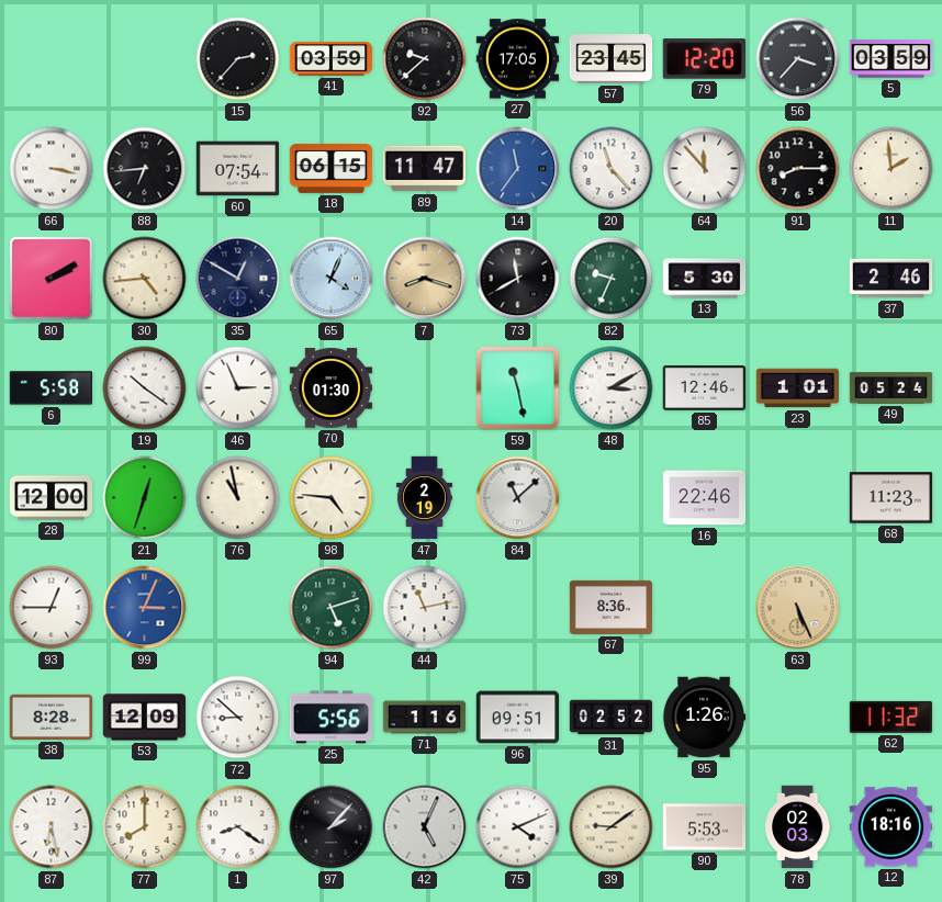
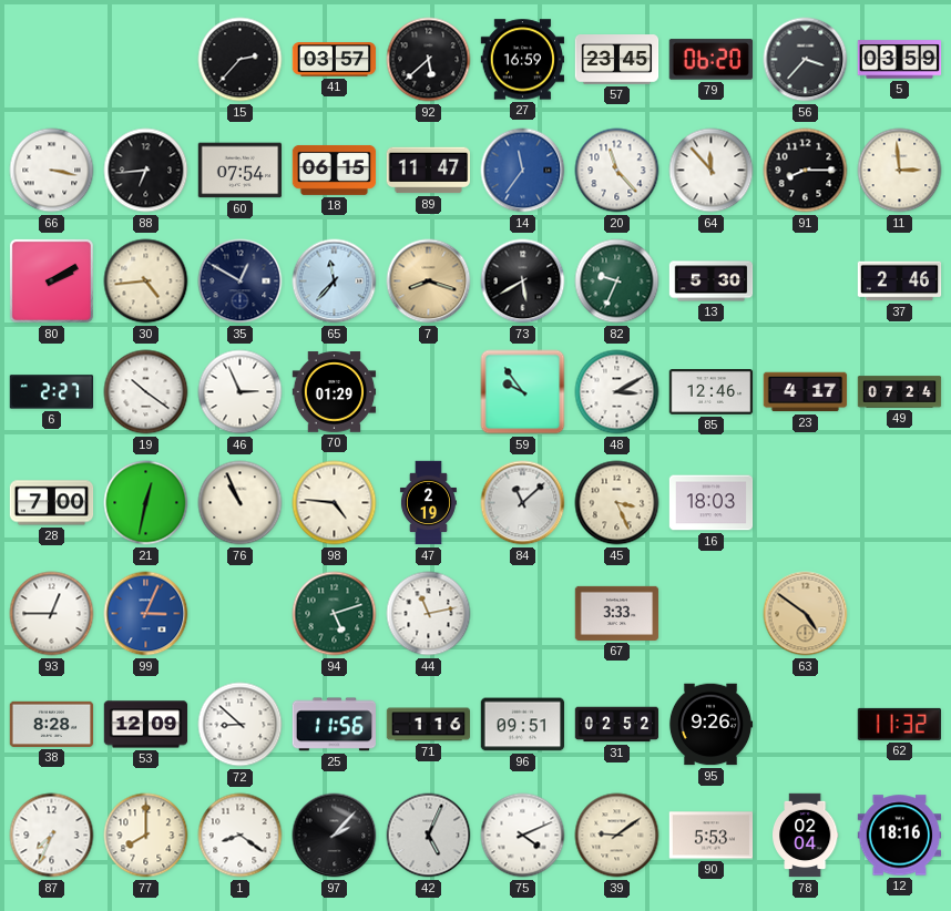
41: 03:59 -> 03:57 (335, 60)
92: 9:38 -> 5:38 (429, 60)
27: 17:05 -> 16:59 (523, 60)
79: 12:20 -> 06:20 (710, 60)
11: 1:59 -> 2:59 (900, 171)
65: 4:04 -> 11:37 (335, 282)
73: 11:40 -> 5:40 (523, 282)
6: 5:58 -> 2:27 (52, 392)
70: 01:30 -> 01:29 (335, 392)
59: 11:28 -> 9:54 (523, 392)
23: 1:01 -> 4:17 (806, 392)
49: 05:24 -> 07:24 (900, 392)
28: 12:00 -> 7:00 (52, 503)
21: 12:33 -> 12:32 (146, 503)
76: 10:58 -> 10:56 (241, 503)
45: none -> 3:26 (617, 503)
16: 22:46 -> 18:03 (712, 503)
68: 11:23 -> none (891, 498)
67: 8:36 -> 3:33 (617, 613)
63: 5:26 -> 4:51 (806, 614)
25: 5:56 -> 11:56 (334, 725)
95: 1:26 -> 9:26 (710, 725)
87: 6:28 -> 7:34 (52, 836)
78: 02:03 -> 02:04 (805, 836)
